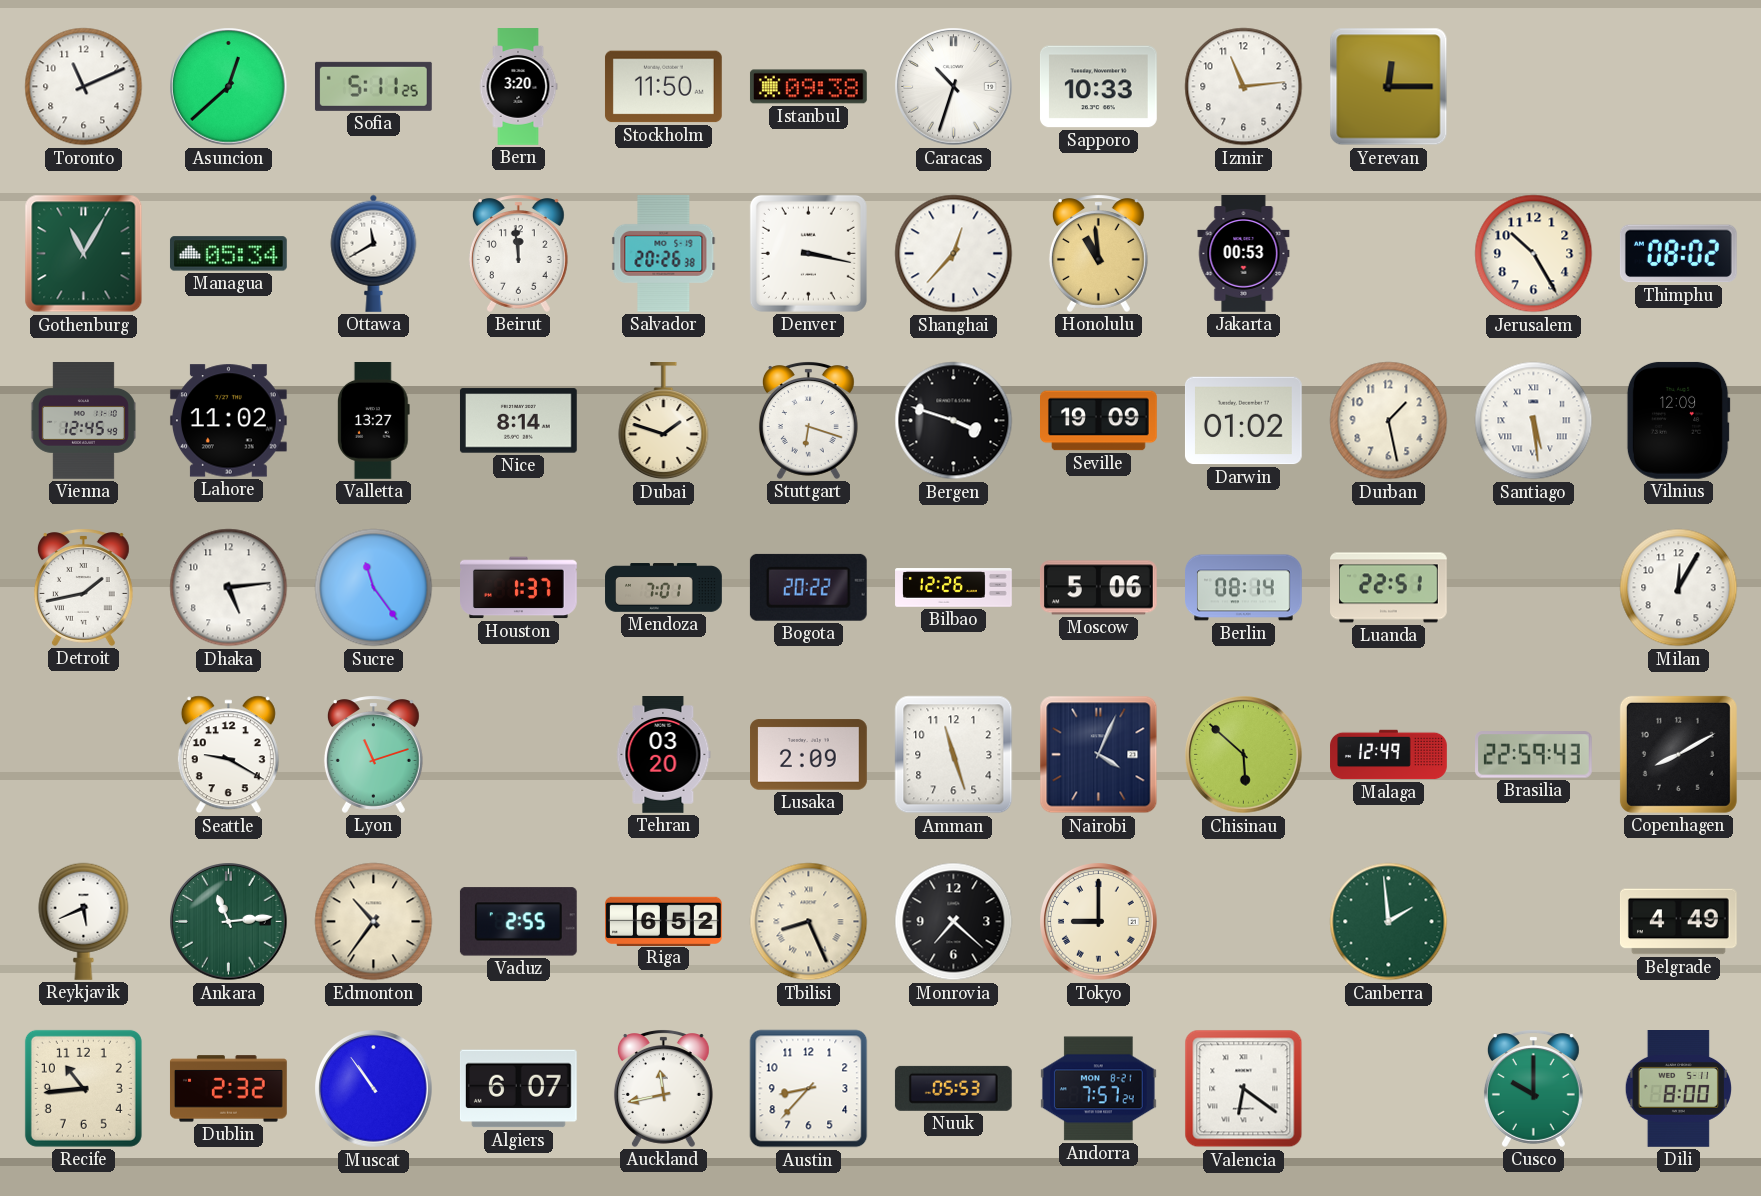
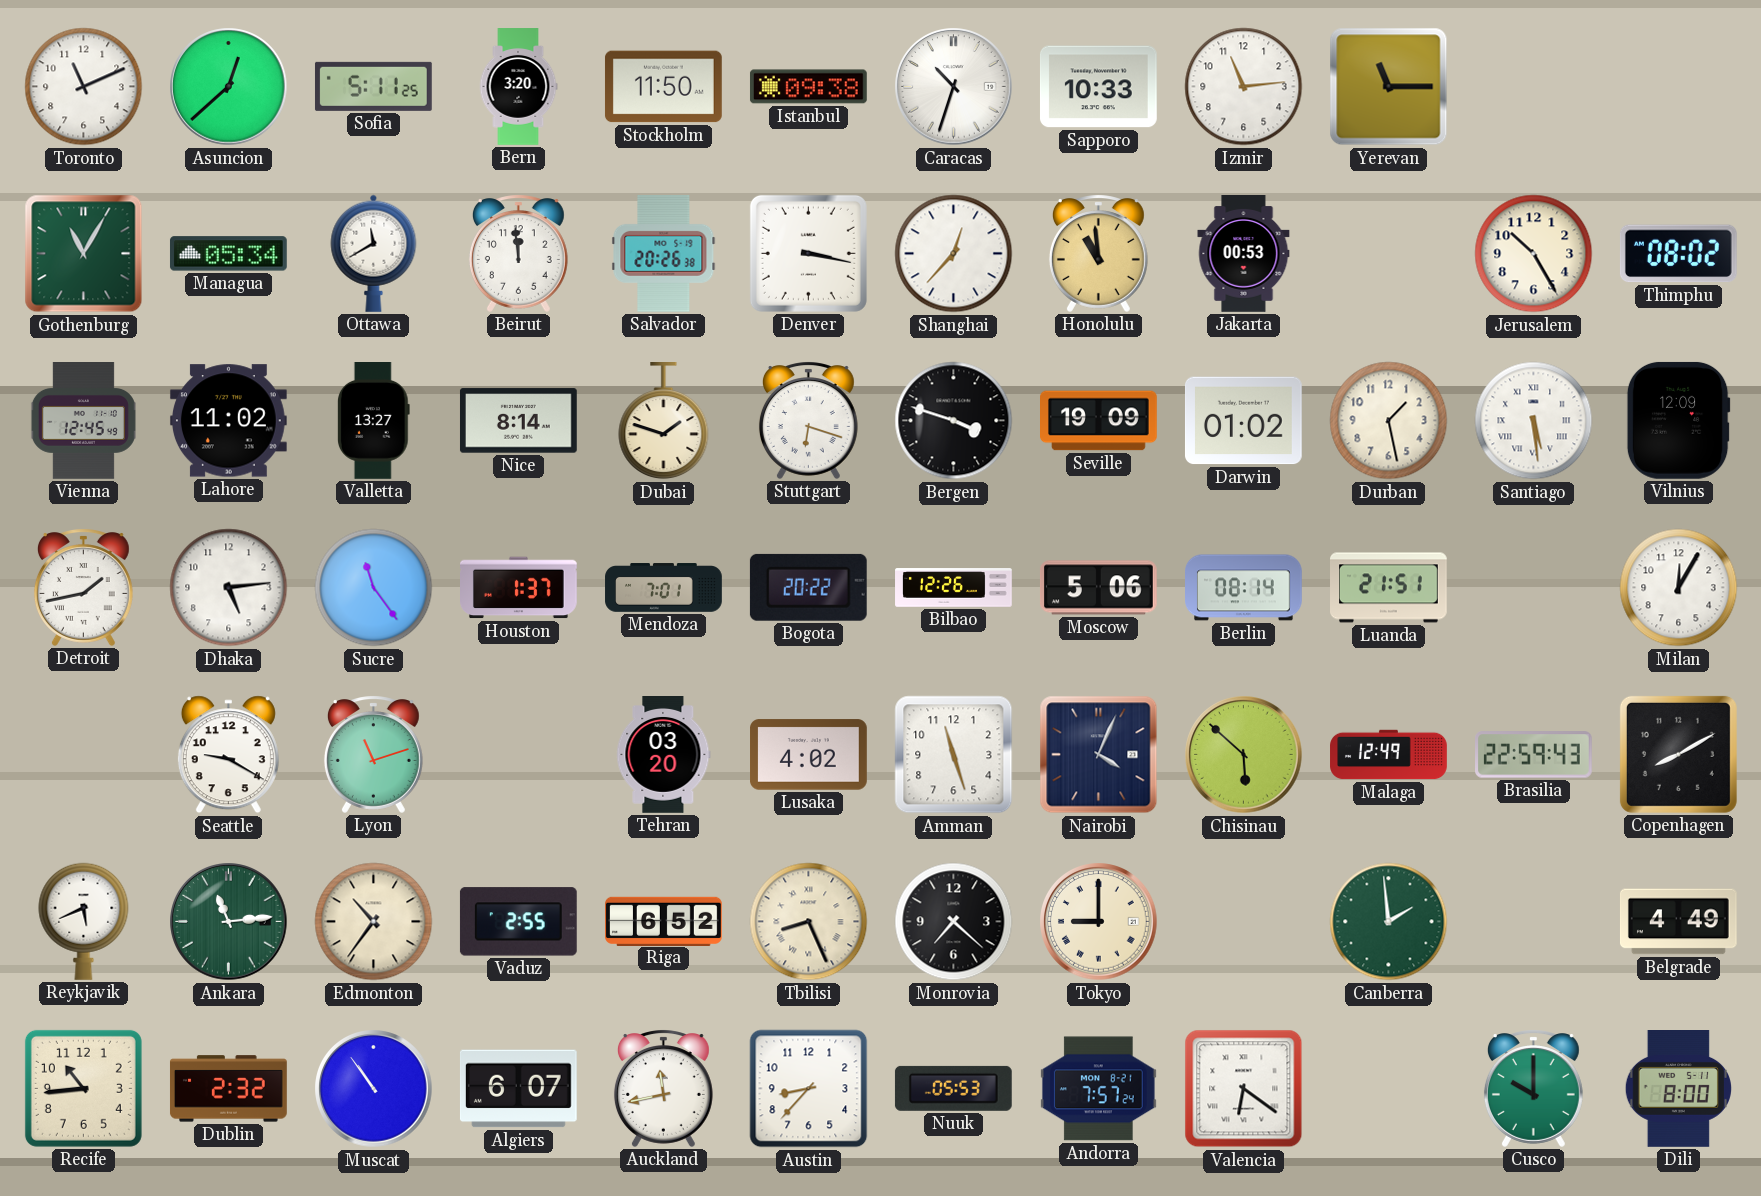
Yerevan: 12:15 -> 11:15 (1389, 87)
Luanda: 22:51 -> 21:51 (1389, 588)
Lusaka: 2:09 -> 4:02 (809, 755)
